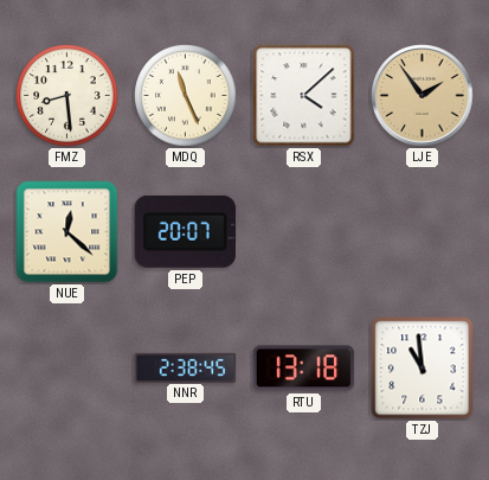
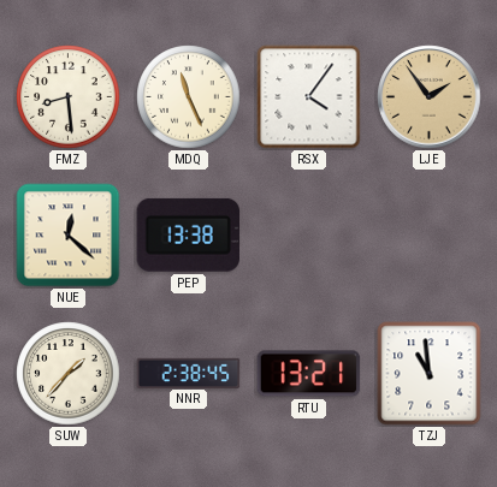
RSX: 4:08 -> 4:06 (309, 97)
PEP: 20:07 -> 13:38 (188, 234)
SUW: none -> 1:37 (69, 374)
RTU: 13:18 -> 13:21 (309, 374)
